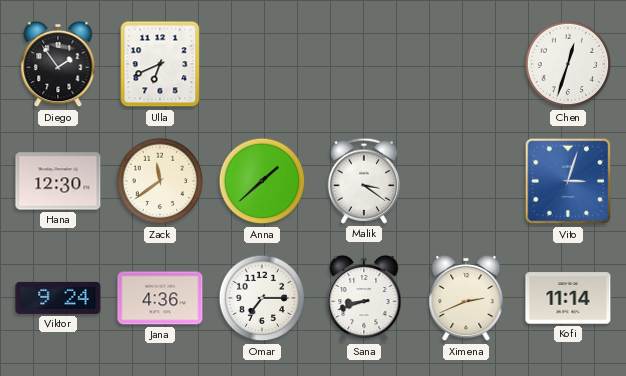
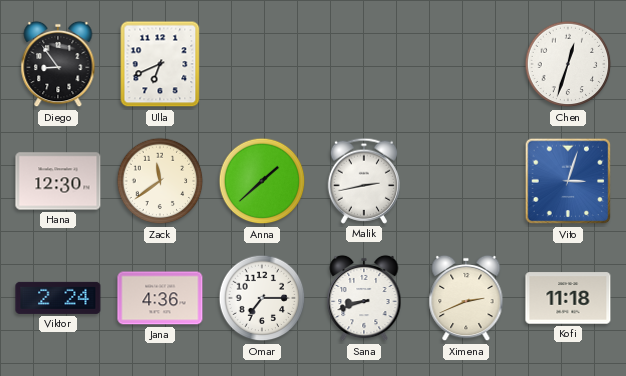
Diego: 1:54 -> 8:54 (58, 64)
Malik: 3:21 -> 2:43 (363, 181)
Viktor: 9:24 -> 2:24 (58, 298)
Kofi: 11:14 -> 11:18 (568, 298)
